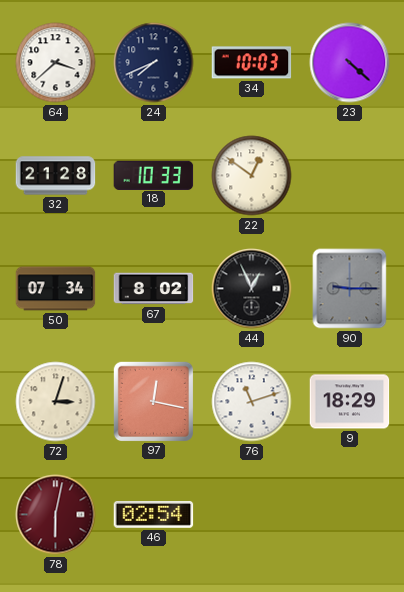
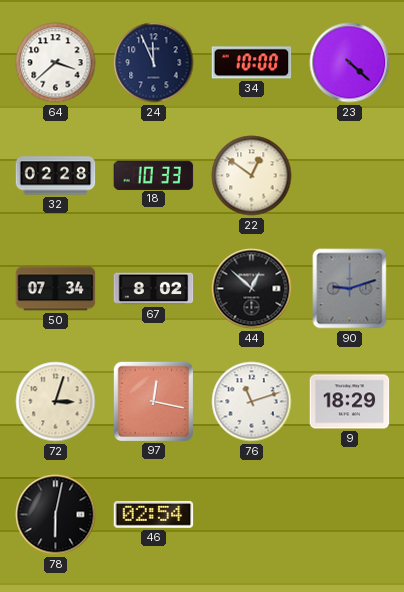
24: 7:41 -> 11:56 (154, 63)
34: 10:03 -> 10:00 (252, 63)
32: 21:28 -> 02:28 (56, 176)
44: 12:56 -> 12:52 (252, 289)
90: 9:15 -> 9:12 (350, 289)
78 dial: burgundy -> black (56, 515)
